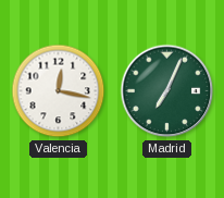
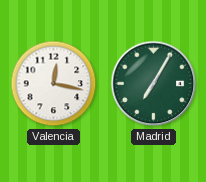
Madrid: 7:04 -> 7:05 (154, 84)
